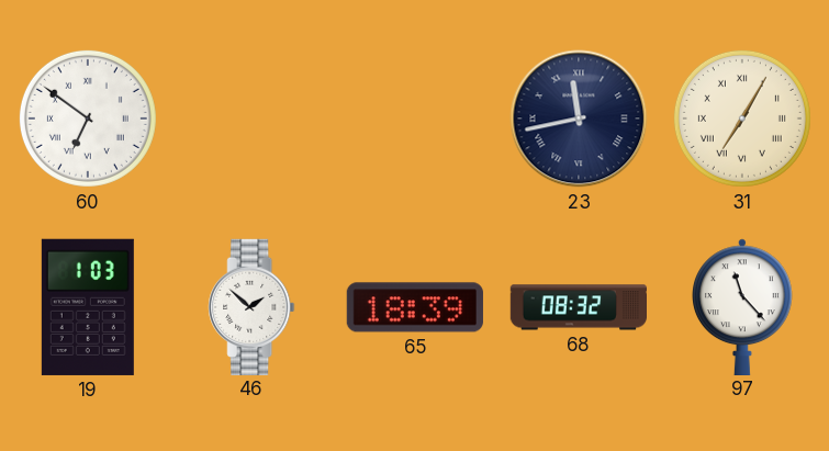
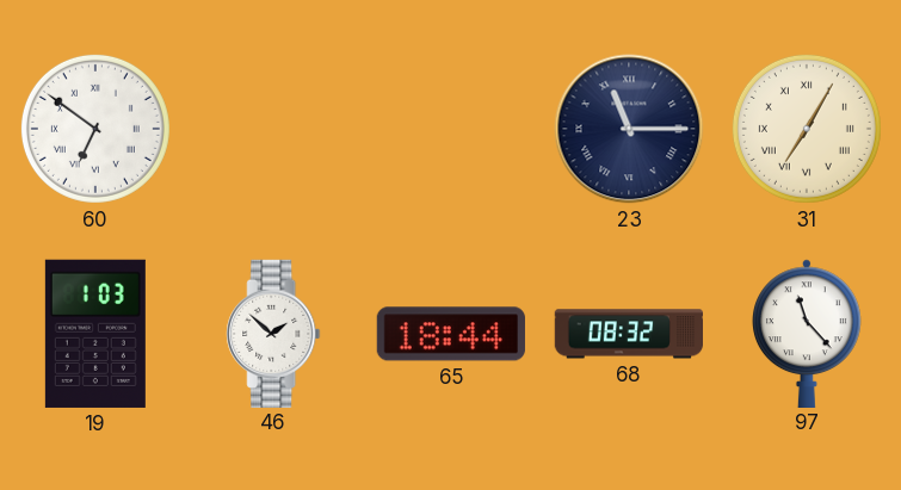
23: 11:43 -> 11:15 (629, 129)
65: 18:39 -> 18:44 (451, 334)
